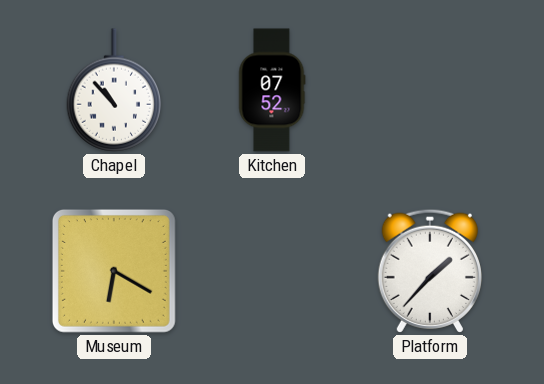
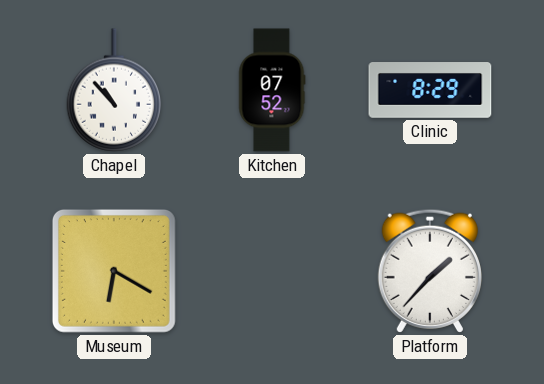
Clinic: none -> 8:29 (430, 90)
